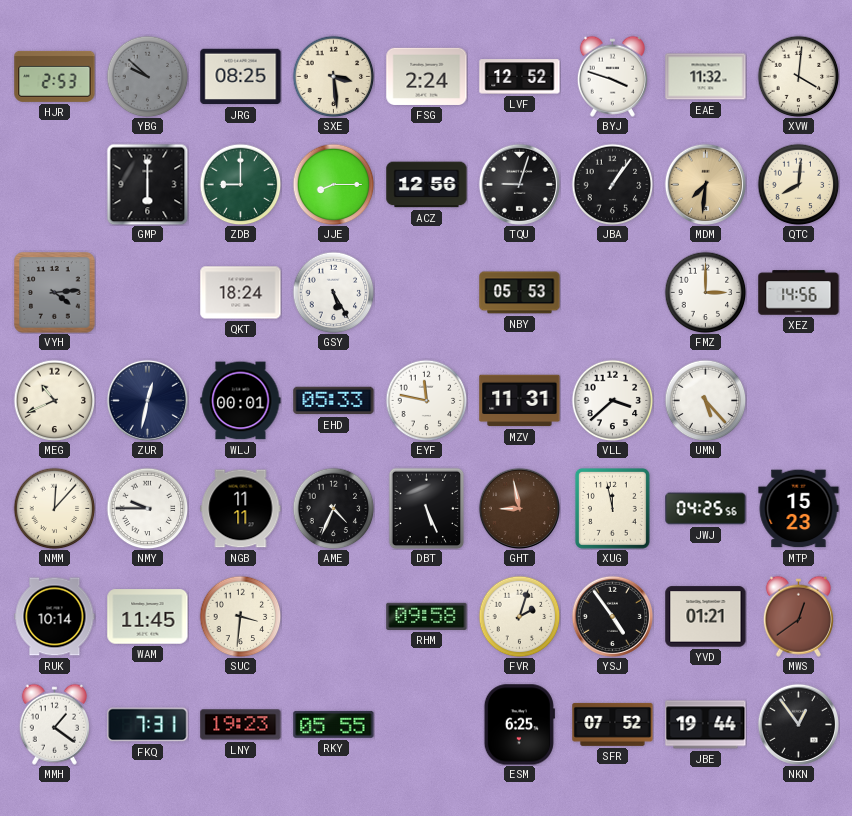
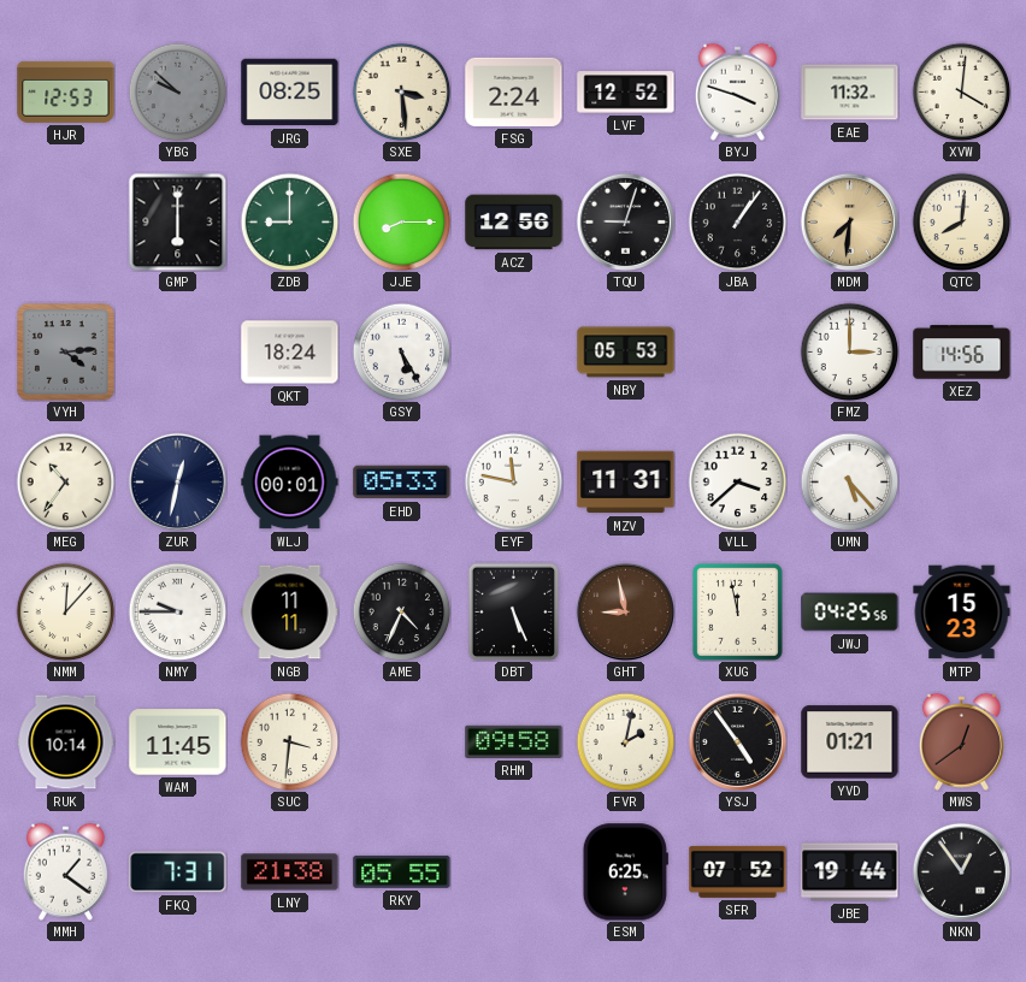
HJR: 2:53 -> 12:53 (66, 91)
MEG: 10:41 -> 10:36 (65, 481)
FVR: 2:03 -> 2:02 (625, 741)
LNY: 19:23 -> 21:38 (290, 872)
